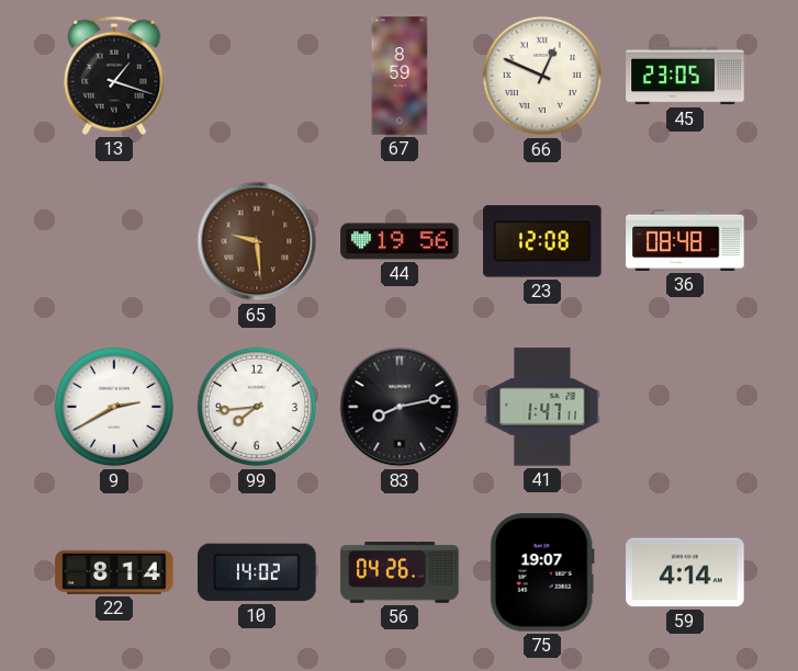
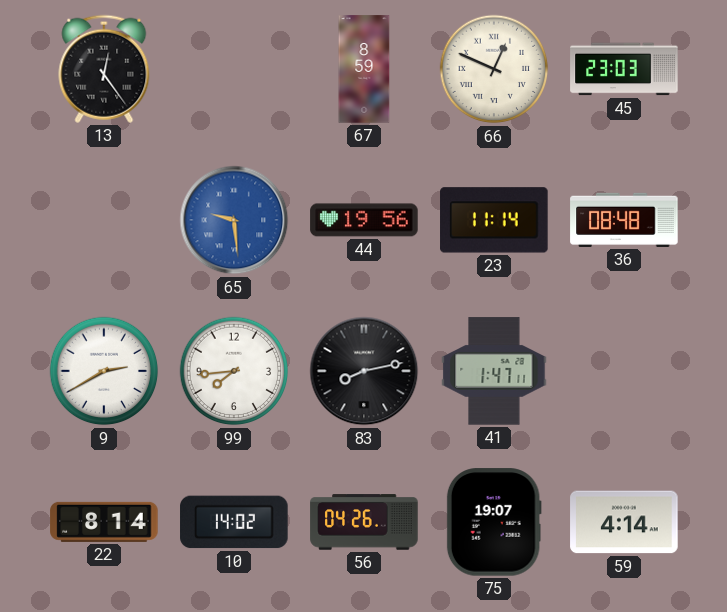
13: 1:18 -> 12:24 (104, 69)
45: 23:05 -> 23:03 (624, 69)
65 dial: brown -> blue (234, 220)
23: 12:08 -> 11:14 (494, 220)
